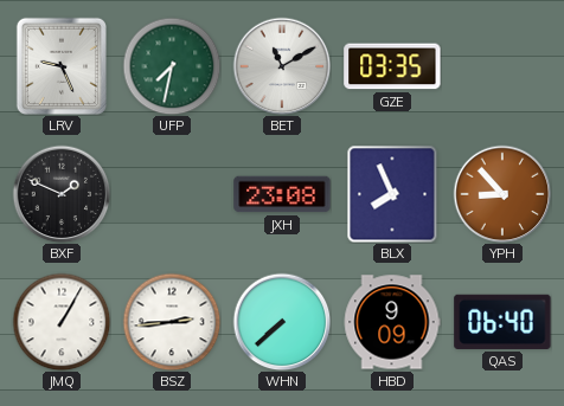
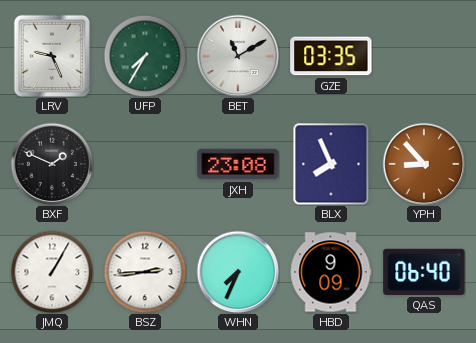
UFP: 7:32 -> 7:35 (145, 56)
WHN: 7:38 -> 7:34 (238, 272)
